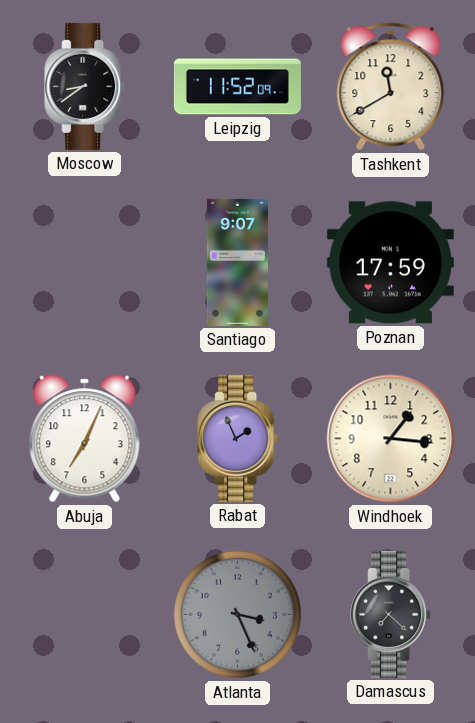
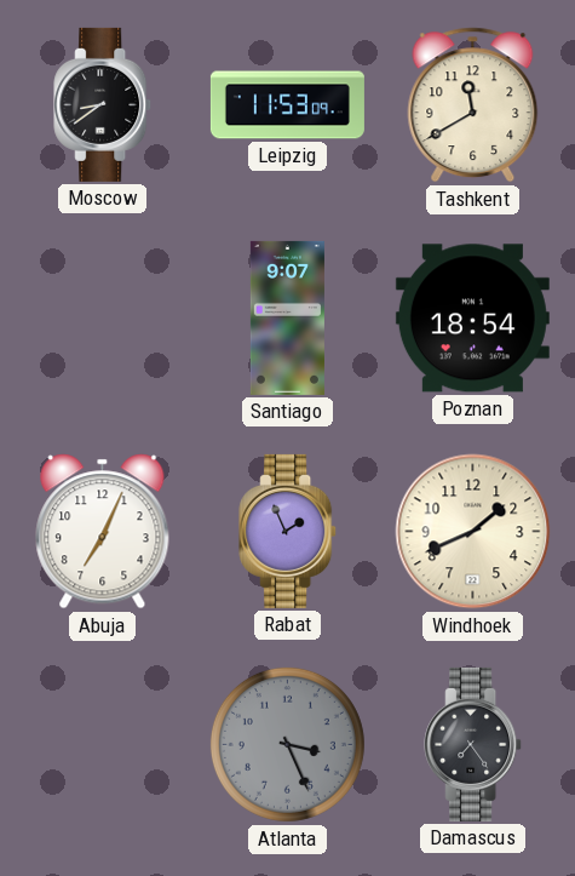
Leipzig: 11:52 -> 11:53 (287, 105)
Poznan: 17:59 -> 18:54 (472, 319)
Windhoek: 1:16 -> 1:41 (473, 532)
Damascus: 7:22 -> 7:24 (473, 744)
